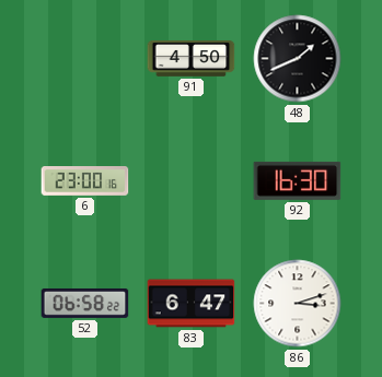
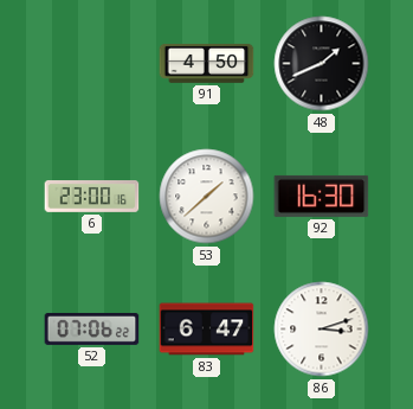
53: none -> 1:38 (207, 197)
52: 06:58 -> 07:06 (92, 328)
